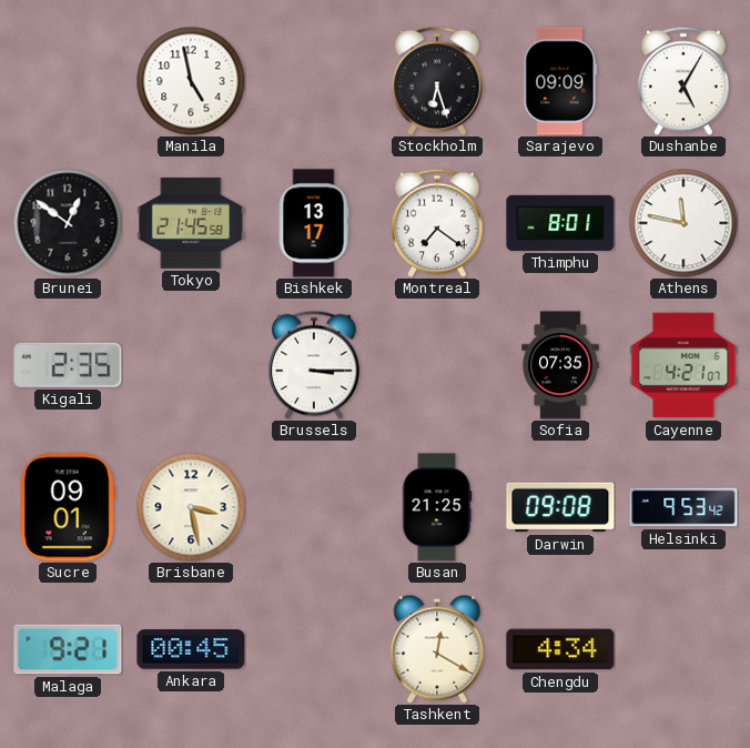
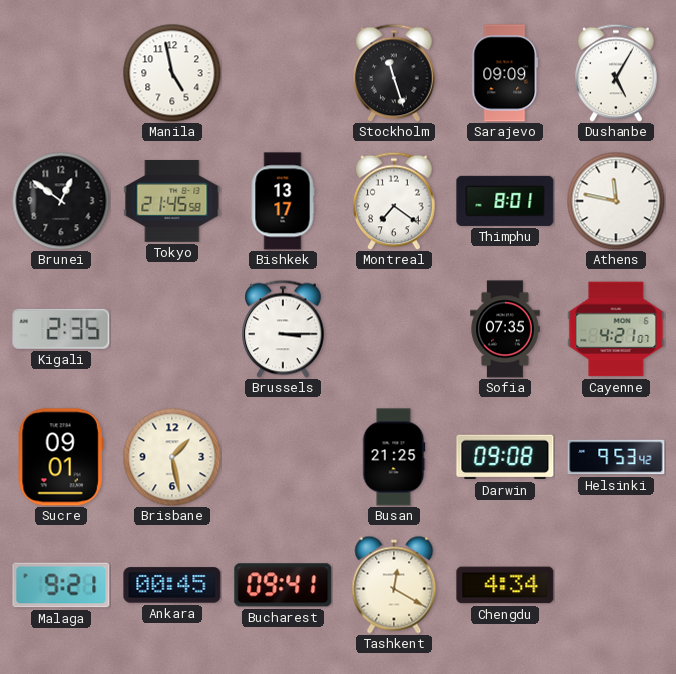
Stockholm: 6:27 -> 11:27 (394, 73)
Brisbane: 3:28 -> 1:28 (172, 457)
Bucharest: none -> 09:41 (283, 585)
